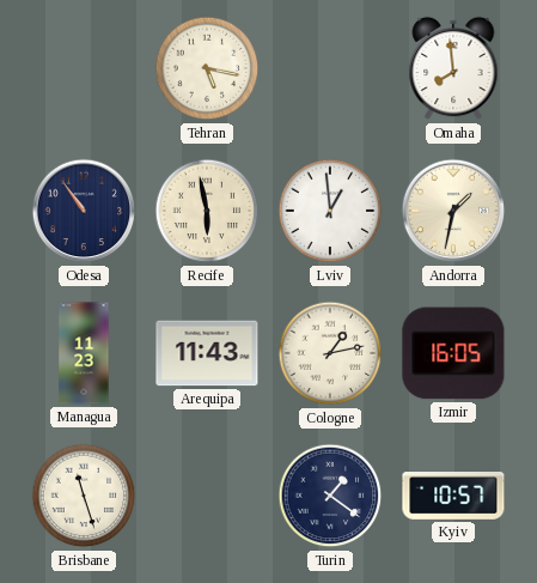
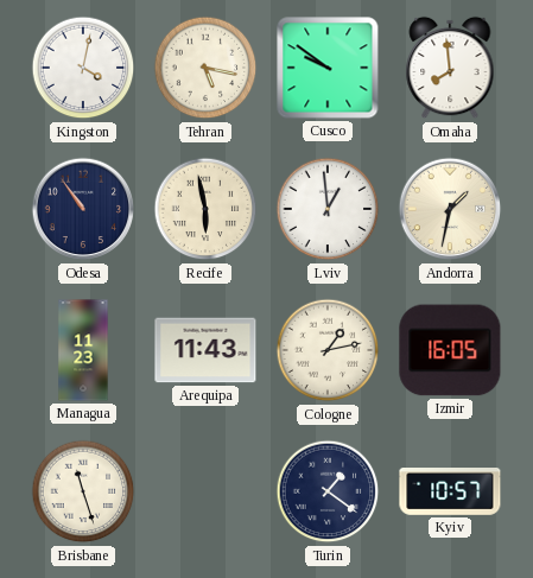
Kingston: none -> 4:02 (83, 68)
Cusco: none -> 9:51 (328, 68)
